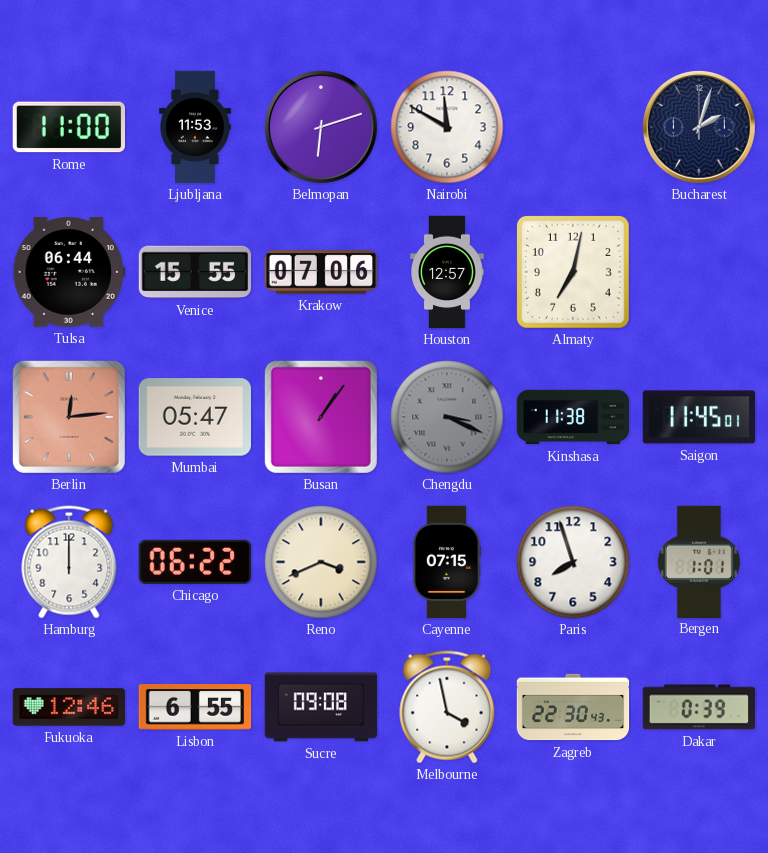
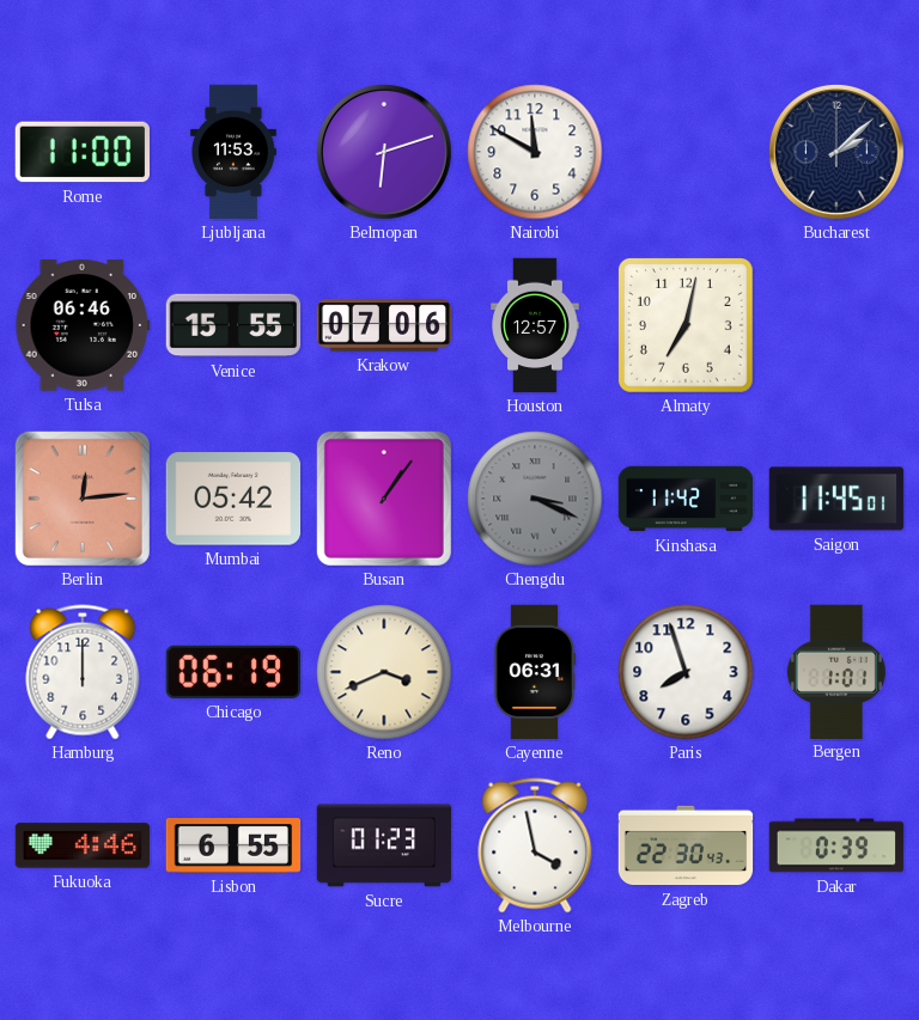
Bucharest: 2:03 -> 2:08 (836, 152)
Tulsa: 06:44 -> 06:46 (83, 325)
Mumbai: 05:47 -> 05:42 (232, 499)
Kinshasa: 11:38 -> 11:42 (686, 499)
Chicago: 06:22 -> 06:19 (232, 672)
Cayenne: 07:15 -> 06:31 (535, 672)
Fukuoka: 12:46 -> 4:46 (83, 845)
Sucre: 09:08 -> 01:23 (384, 845)
